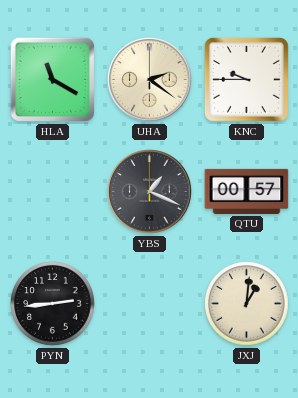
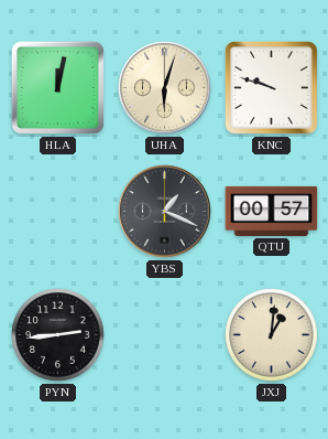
HLA: 11:20 -> 12:02 (57, 87)
UHA: 2:21 -> 6:03 (165, 88)
KNC: 9:45 -> 9:48 (271, 87)
